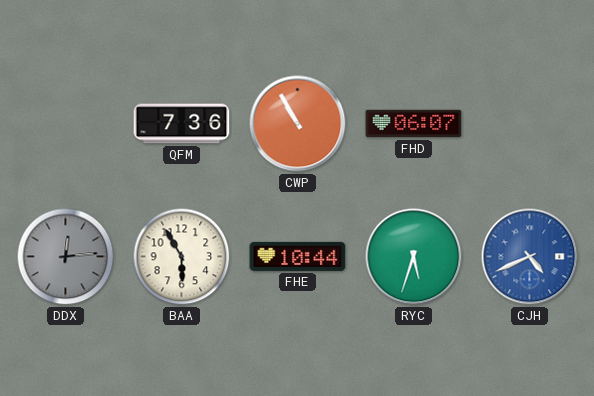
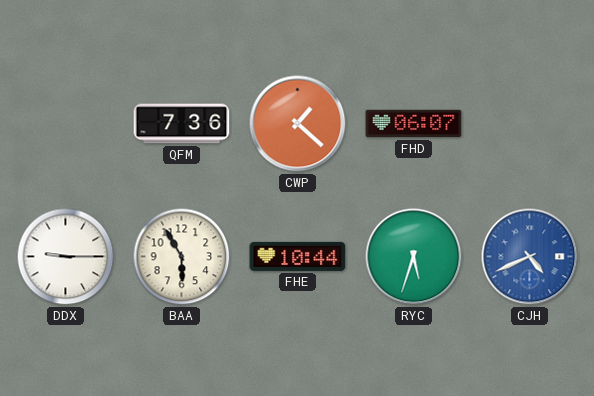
CWP: 10:55 -> 1:22 (298, 124)
DDX: 12:14 -> 9:15 (66, 257)
DDX dial: grey -> white (66, 257)
